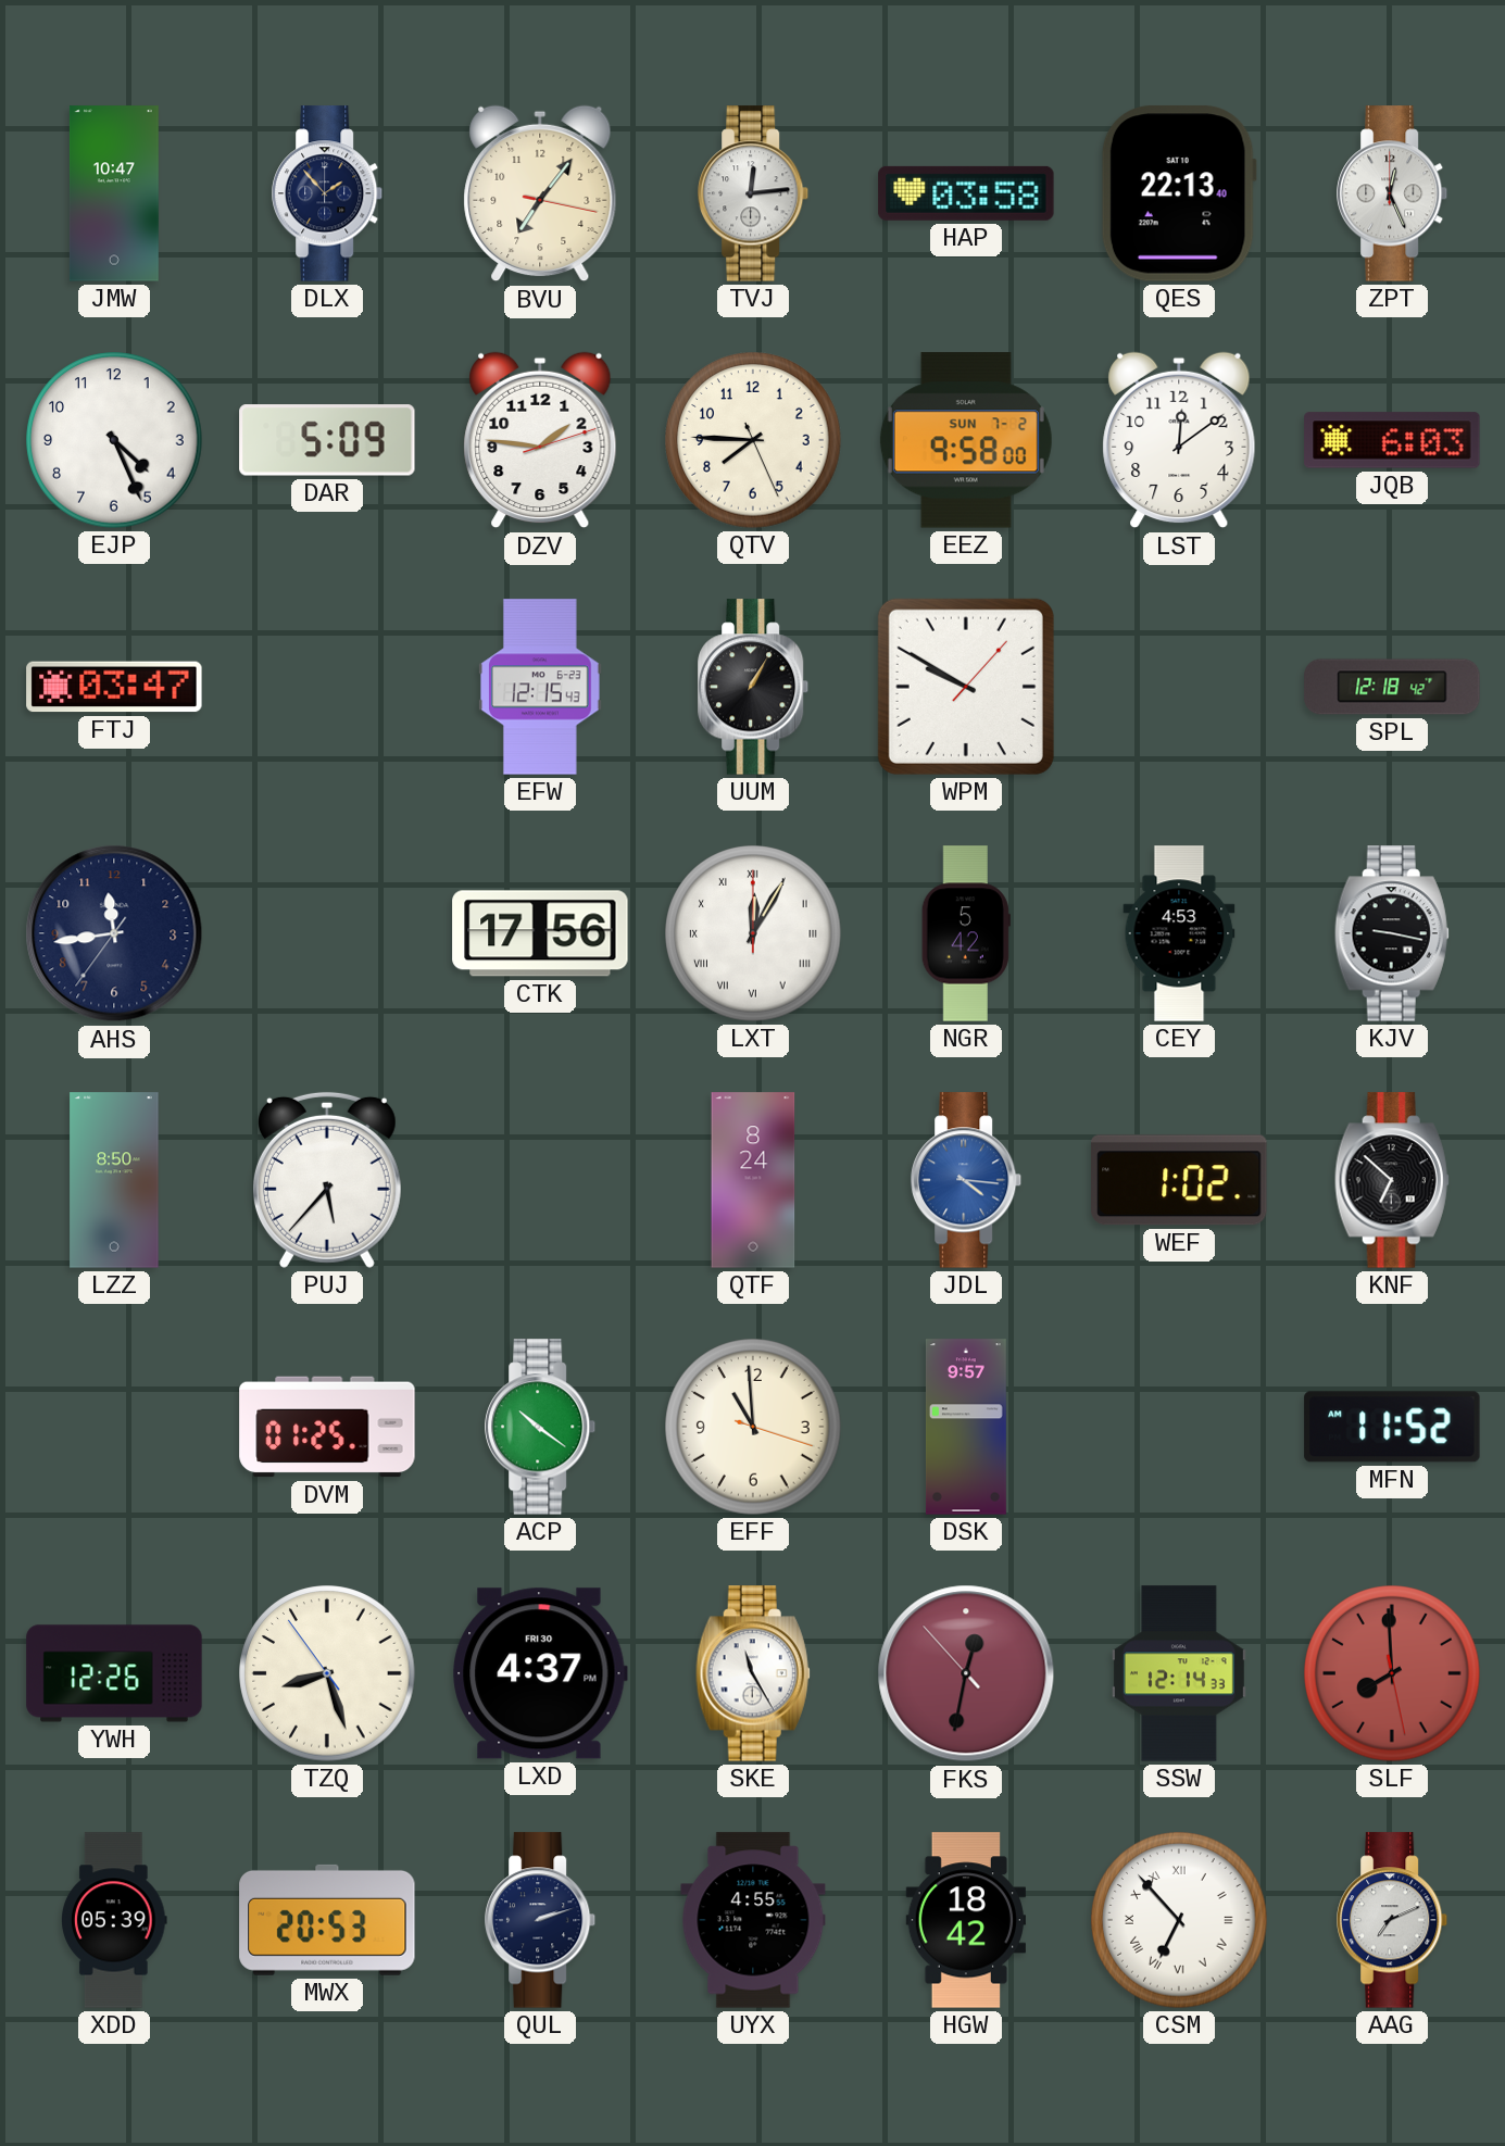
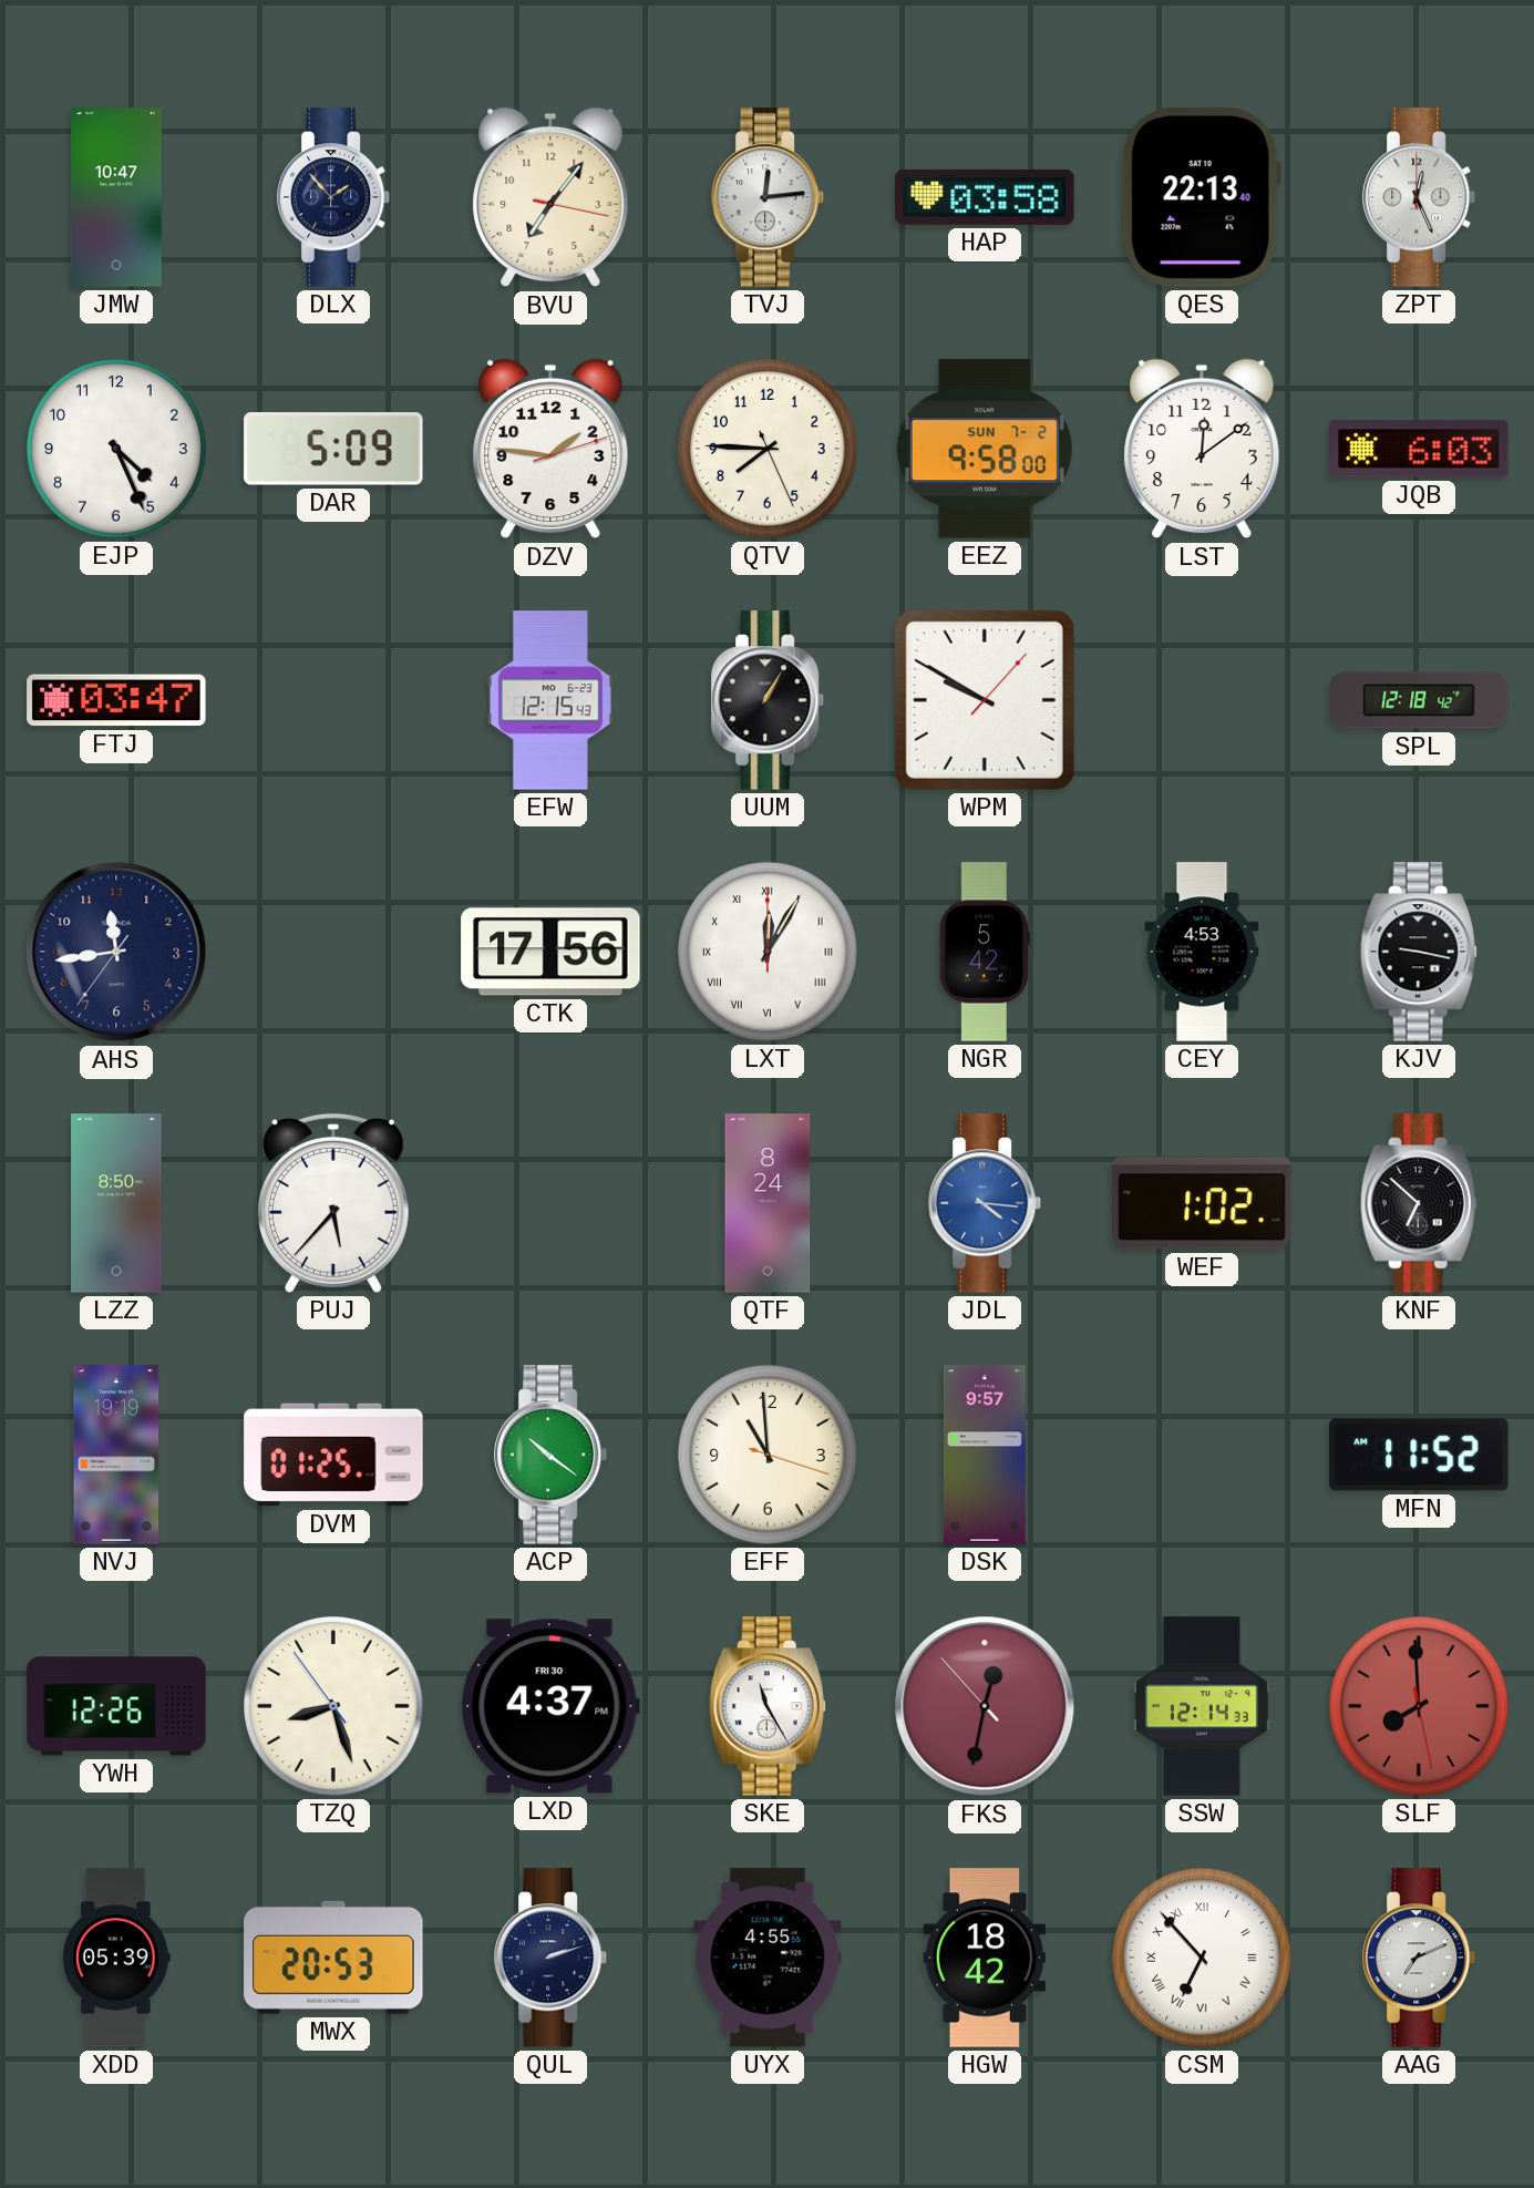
NVJ: none -> 19:19 (116, 1455)
